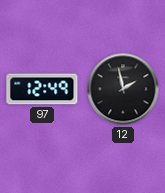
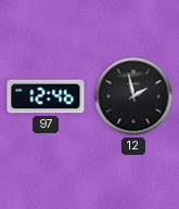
97: 12:49 -> 12:46 (46, 96)
